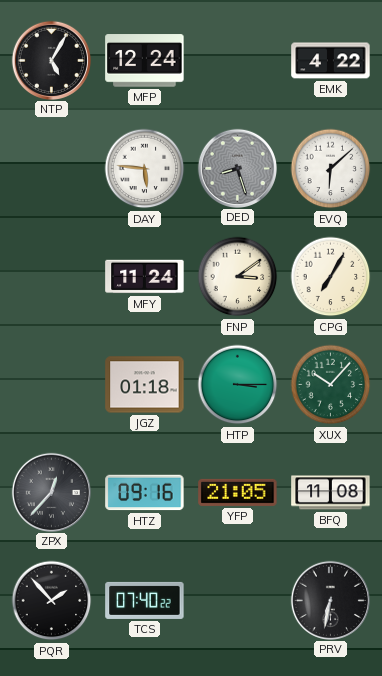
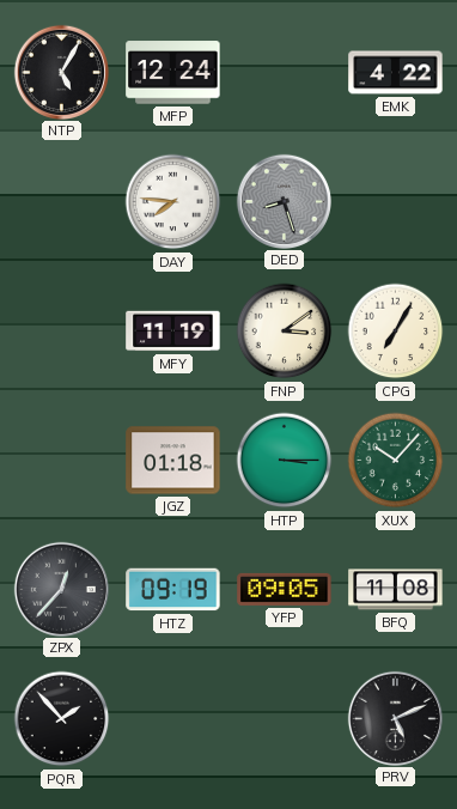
DAY: 5:46 -> 7:46 (173, 202)
EVQ: 6:08 -> none (331, 169)
MFY: 11:24 -> 11:19 (173, 331)
HTZ: 09:16 -> 09:19 (173, 590)
YFP: 21:05 -> 09:05 (285, 589)
TCS: 07:40 -> none (145, 600)
PRV: 6:32 -> 5:11 (395, 718)
